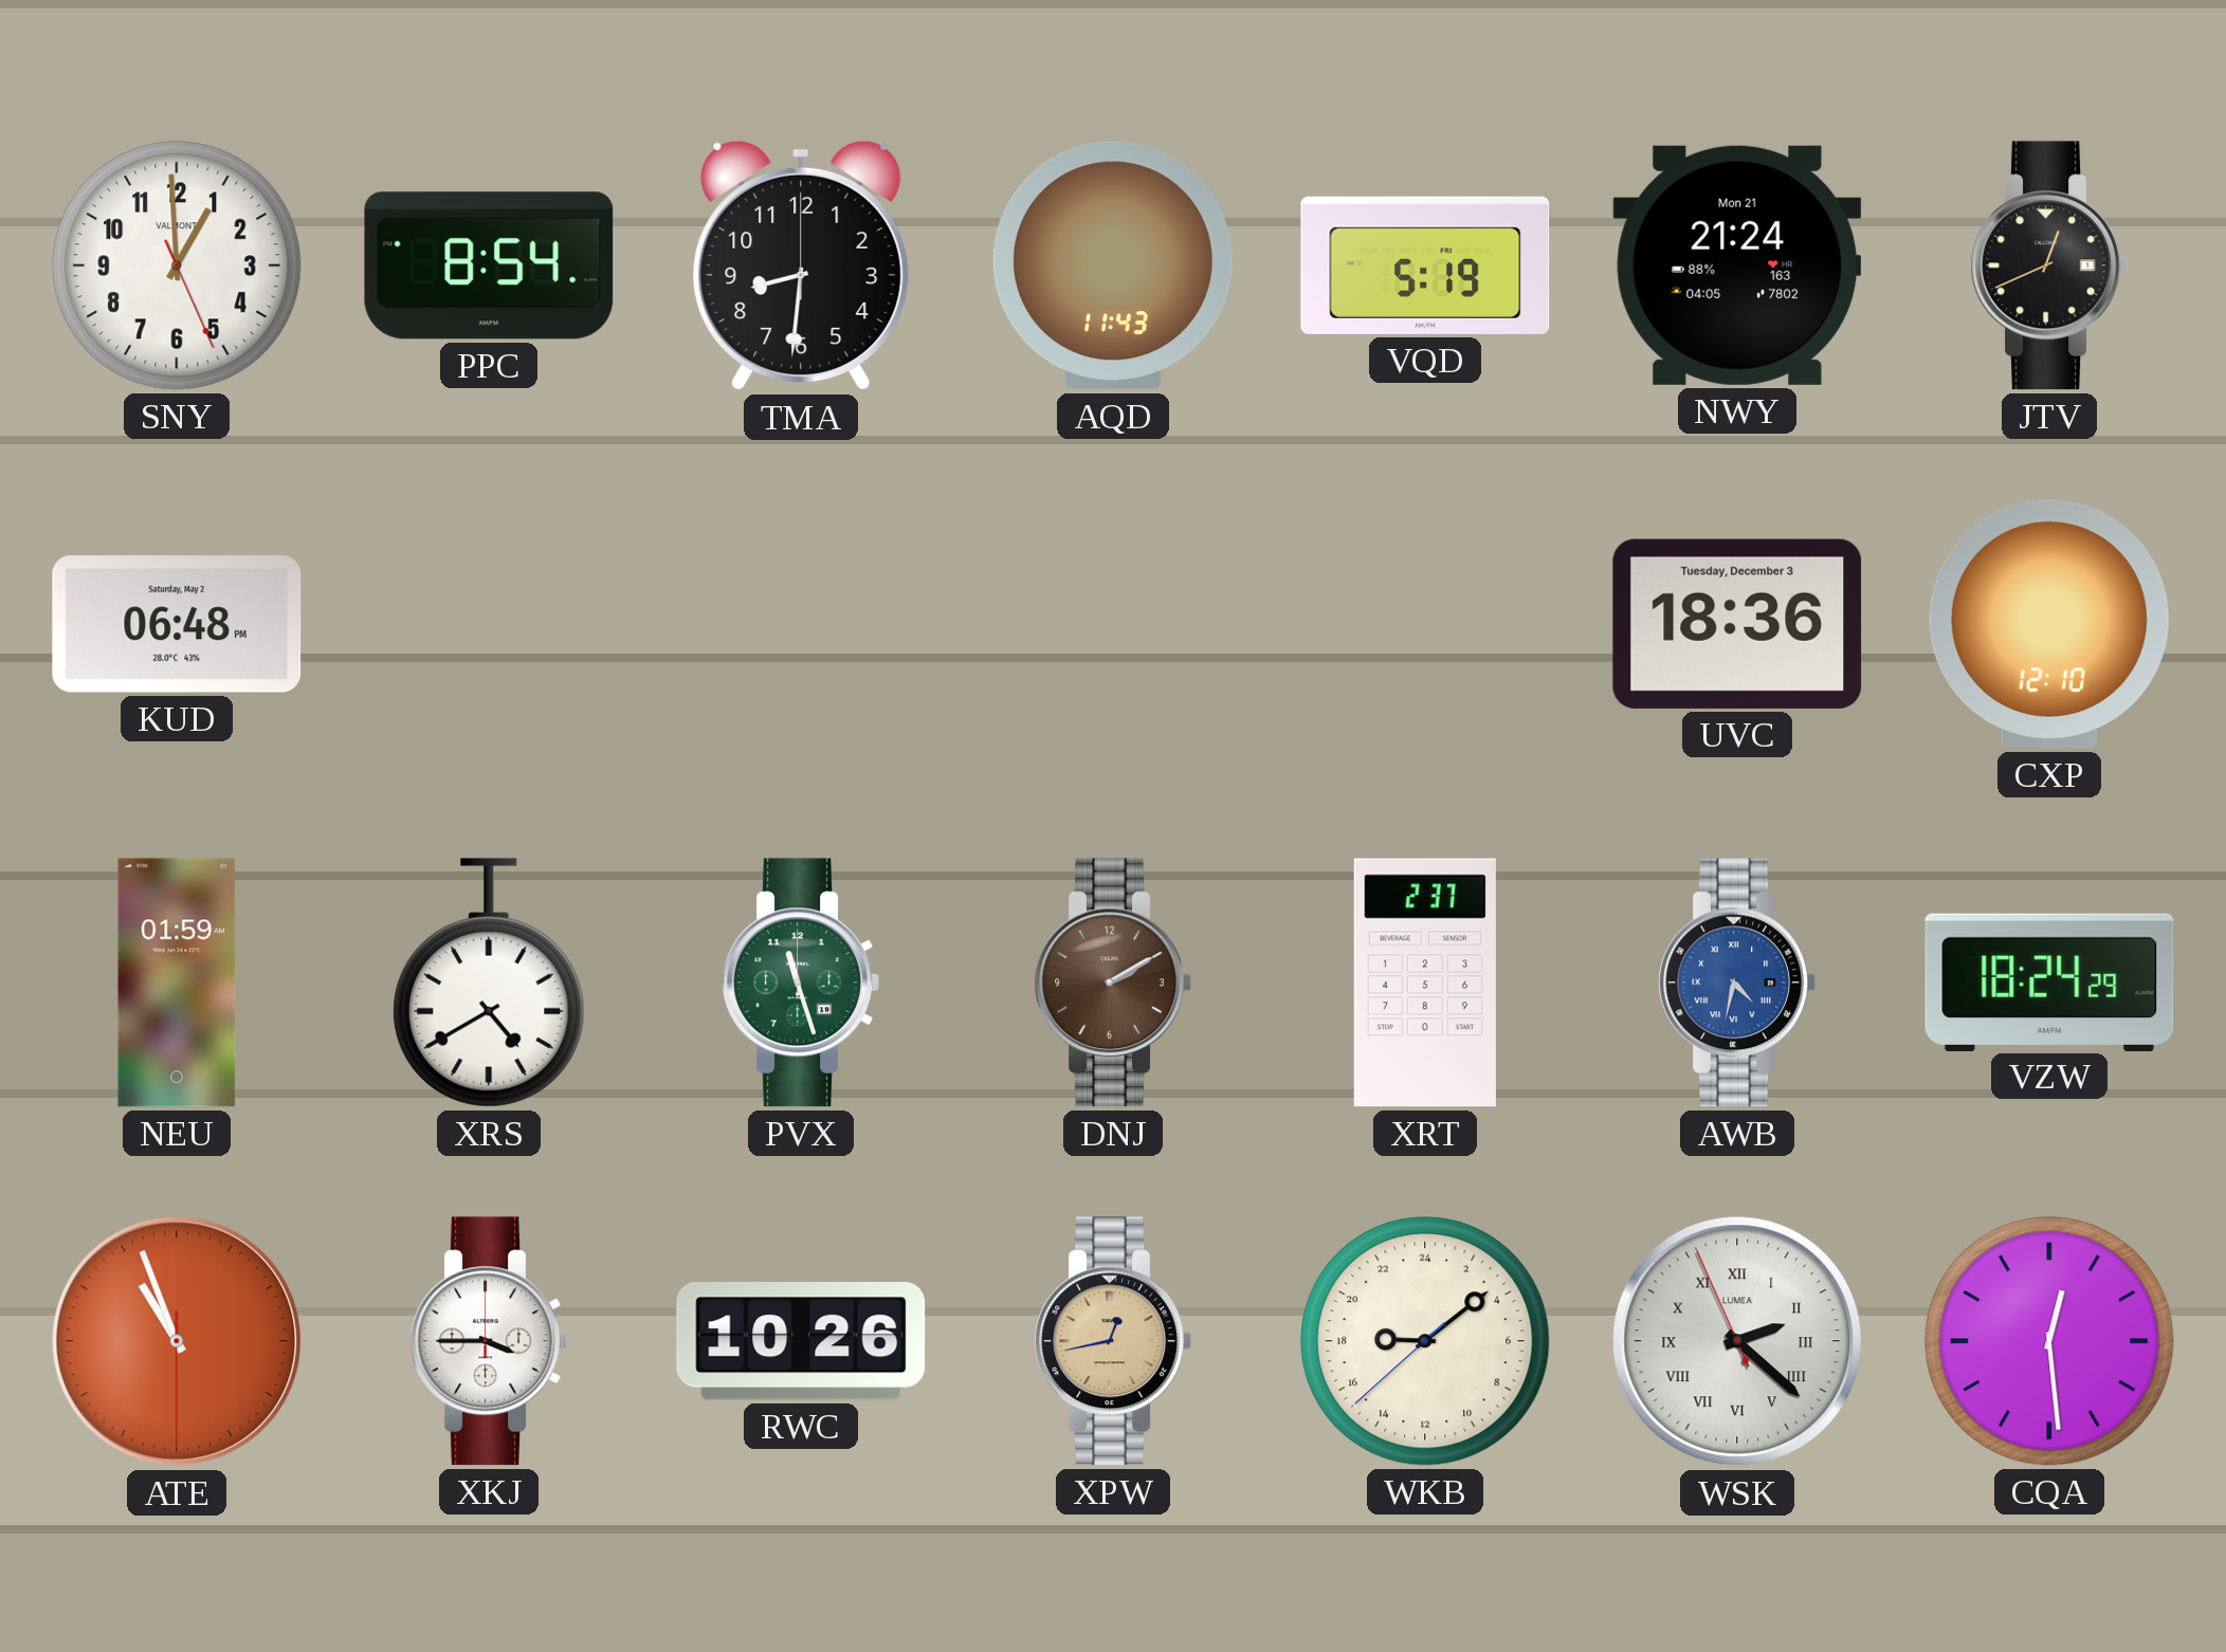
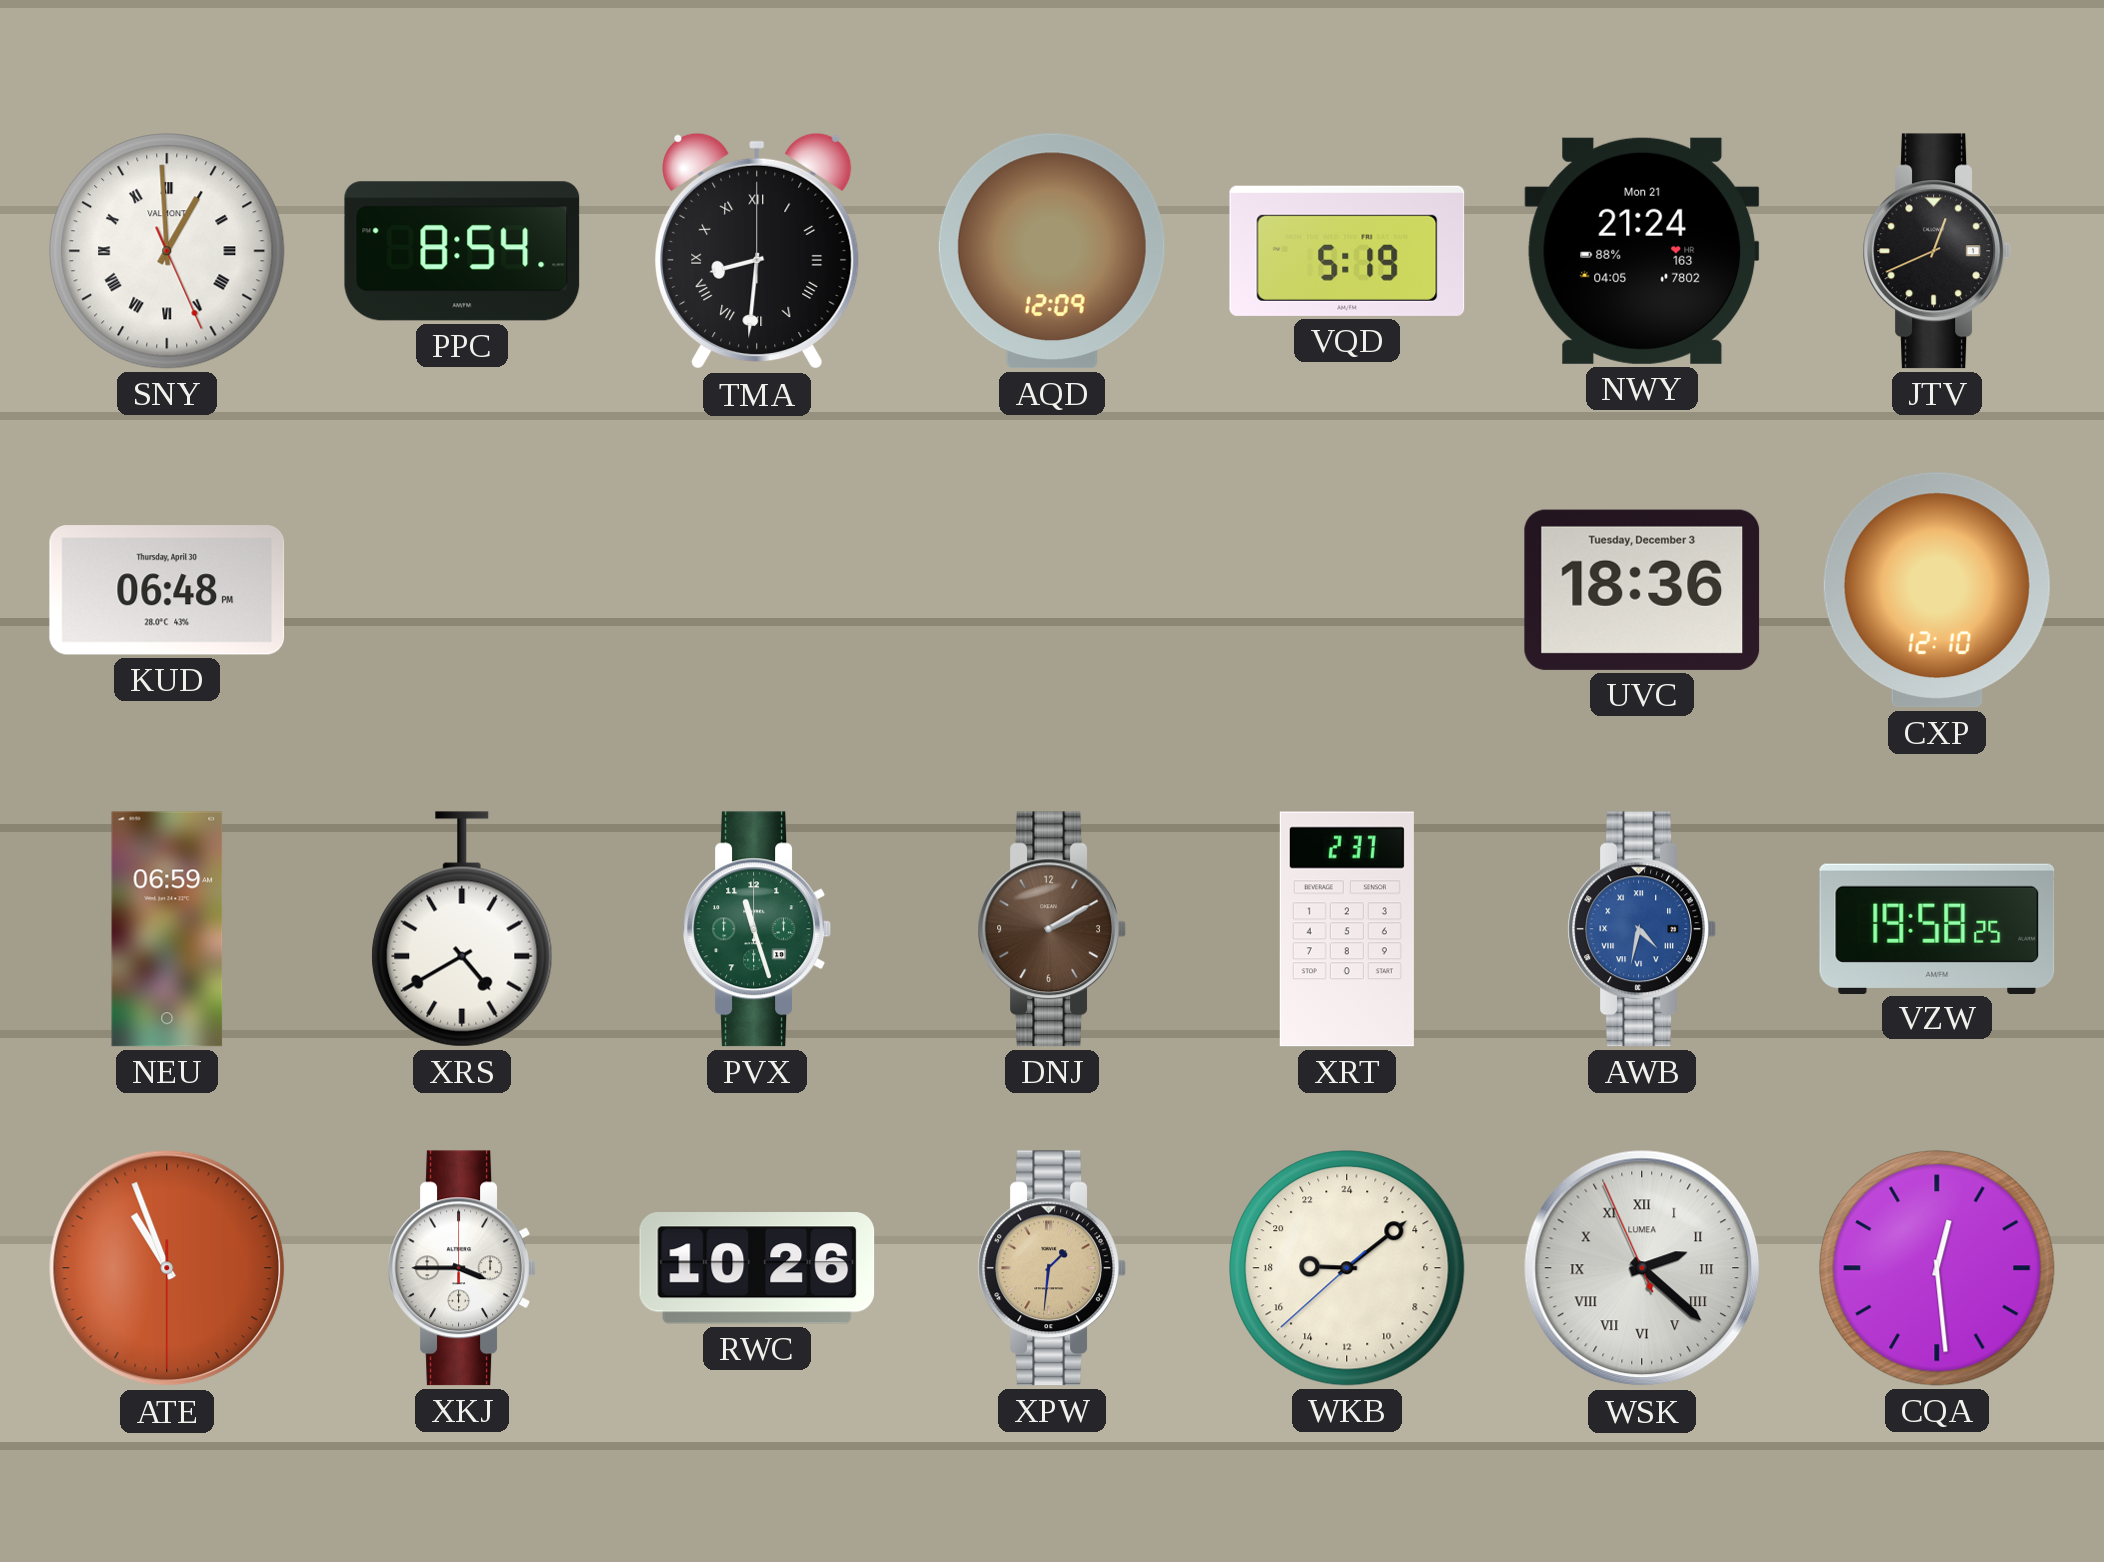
SNY numerals: Arabic -> Roman (167, 251)
TMA numerals: Arabic -> Roman (757, 251)
AQD: 11:43 -> 12:09 (1052, 251)
KUD date: Saturday, May 2 -> Thursday, April 30 (167, 590)
NEU: 01:59 -> 06:59 (167, 929)
VZW: 18:24 -> 19:58 (1937, 928)
XPW: 12:43 -> 1:31 (1052, 1268)
